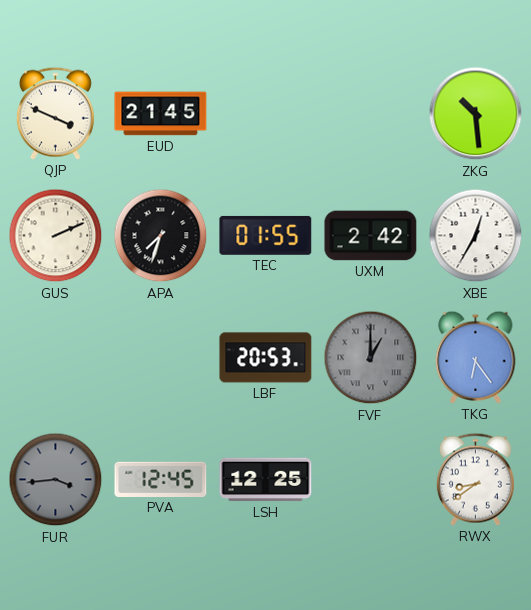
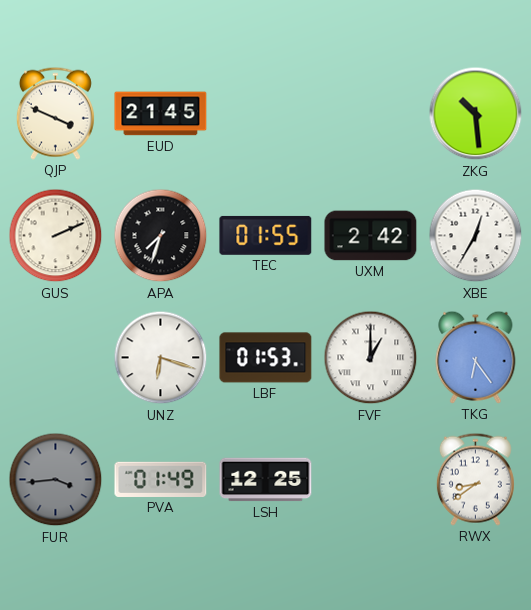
UNZ: none -> 6:18 (161, 358)
LBF: 20:53 -> 01:53 (266, 358)
FVF dial: grey -> white (371, 358)
PVA: 12:45 -> 01:49 (161, 479)
